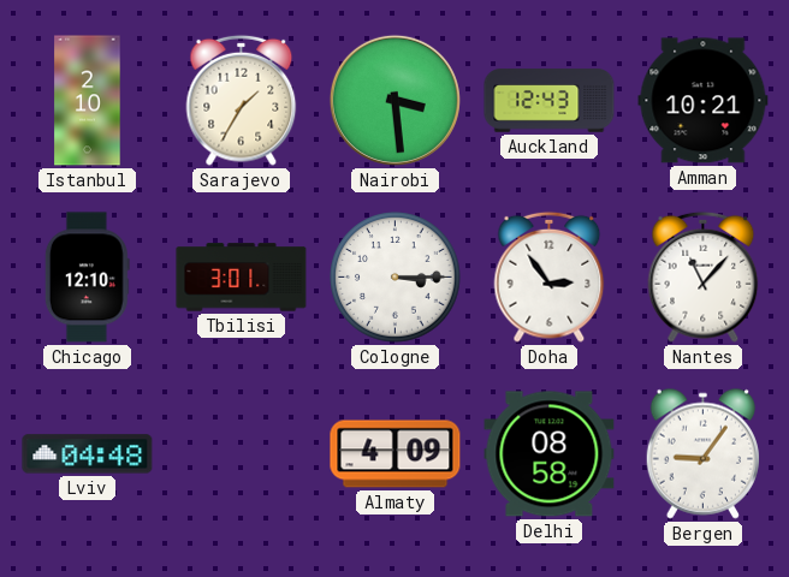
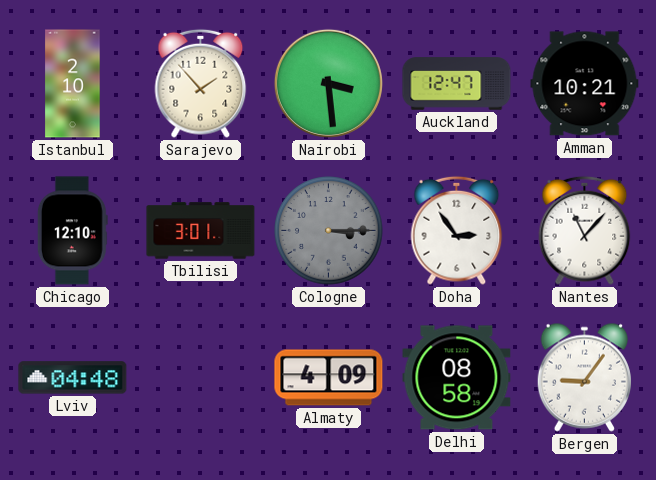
Sarajevo: 1:35 -> 1:53 (201, 83)
Auckland: 12:43 -> 12:47 (457, 84)
Cologne dial: white -> grey (329, 231)
